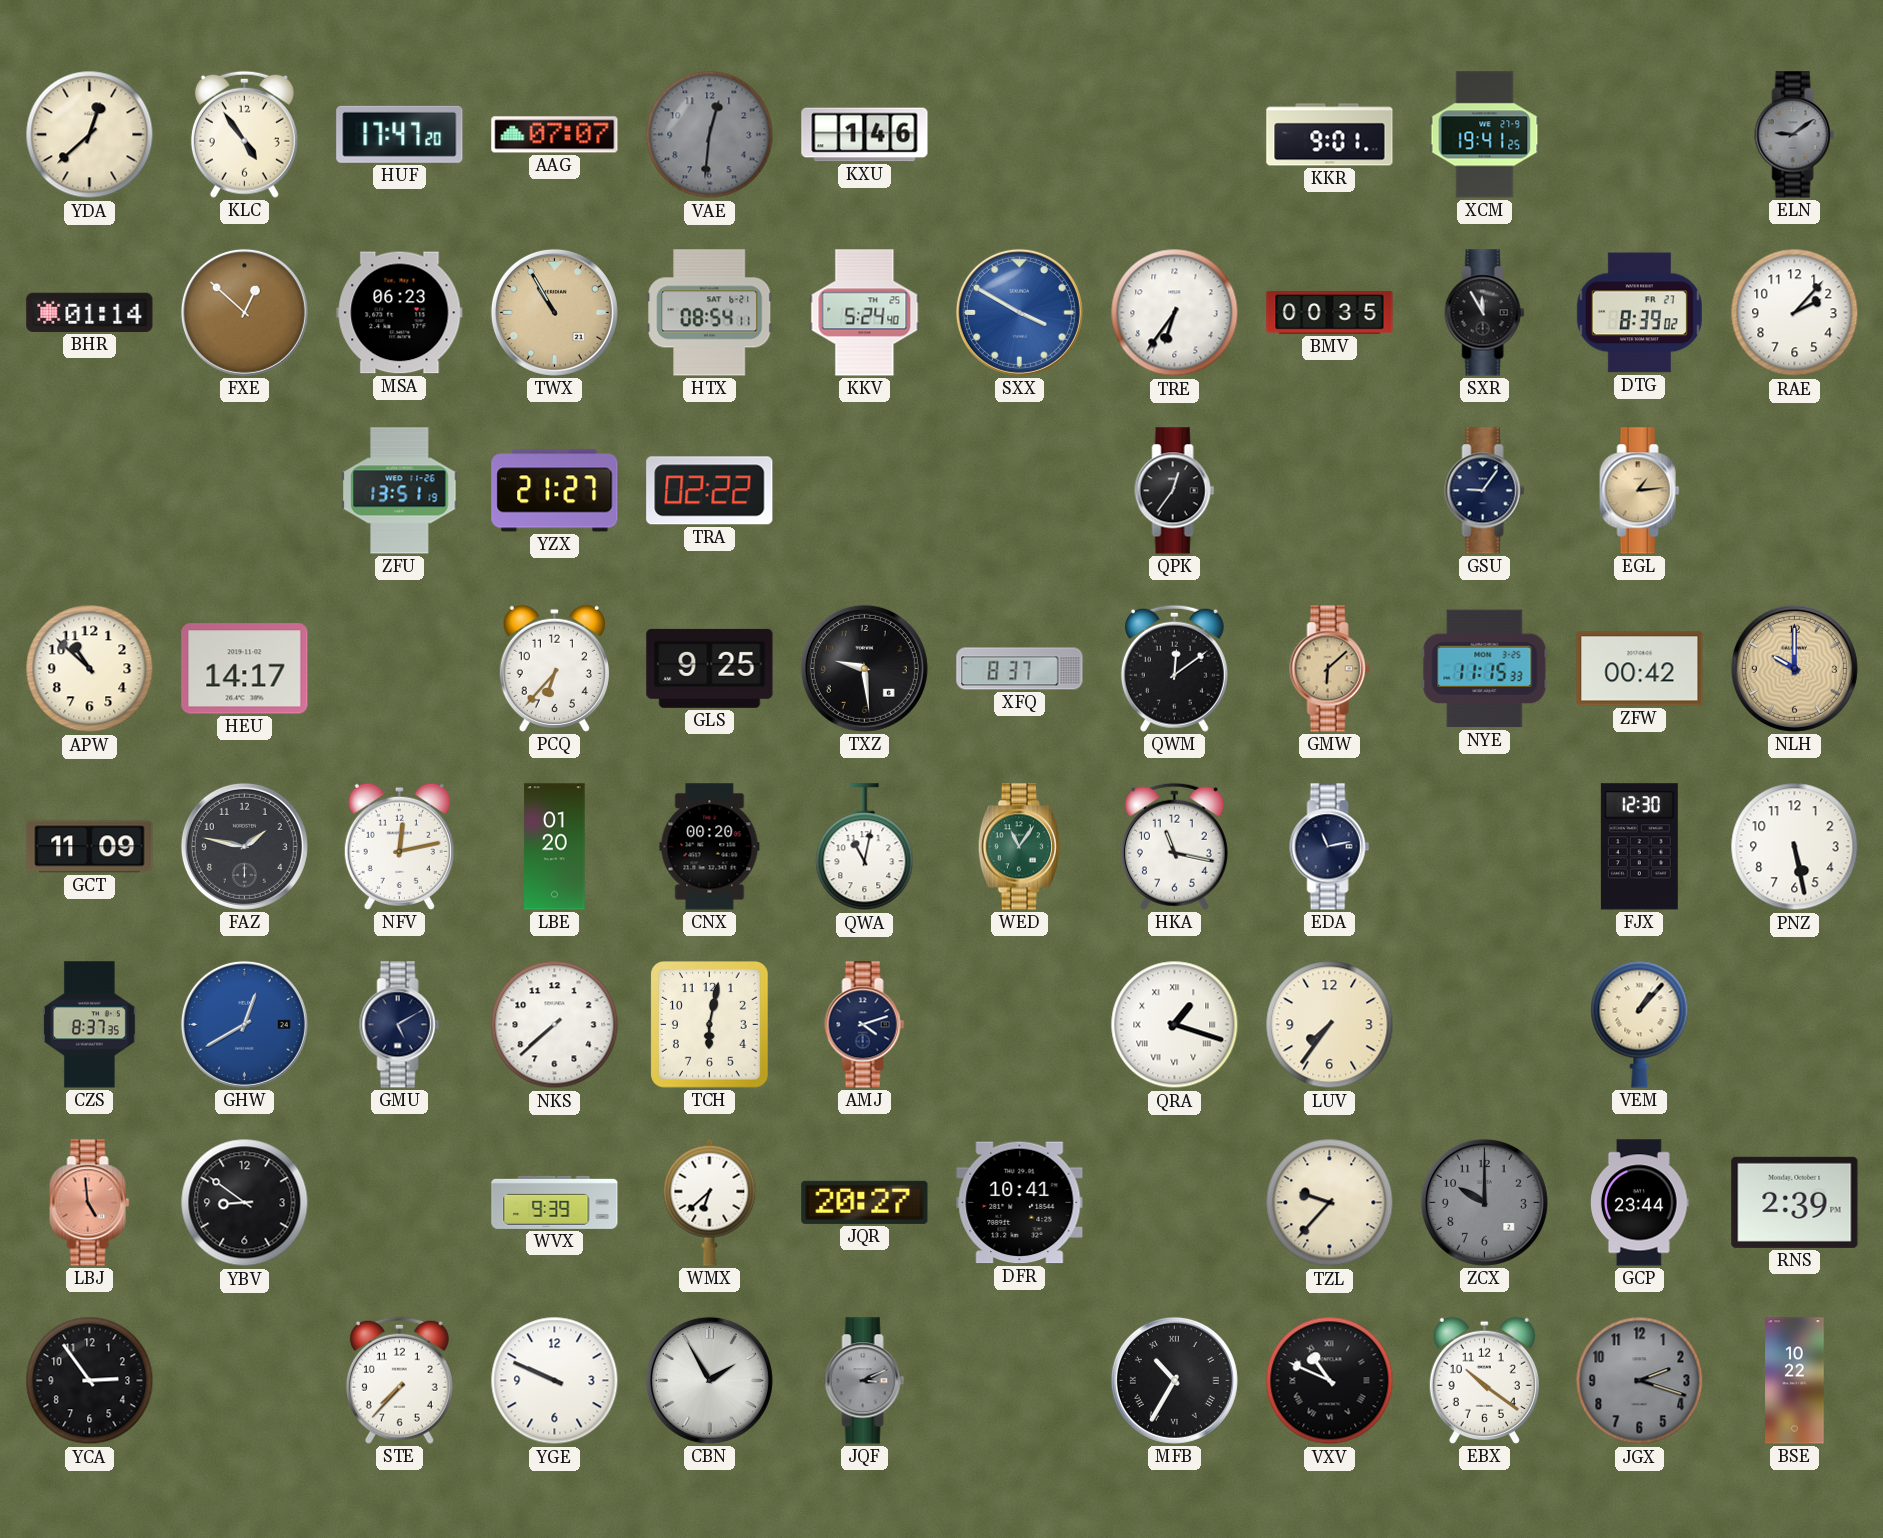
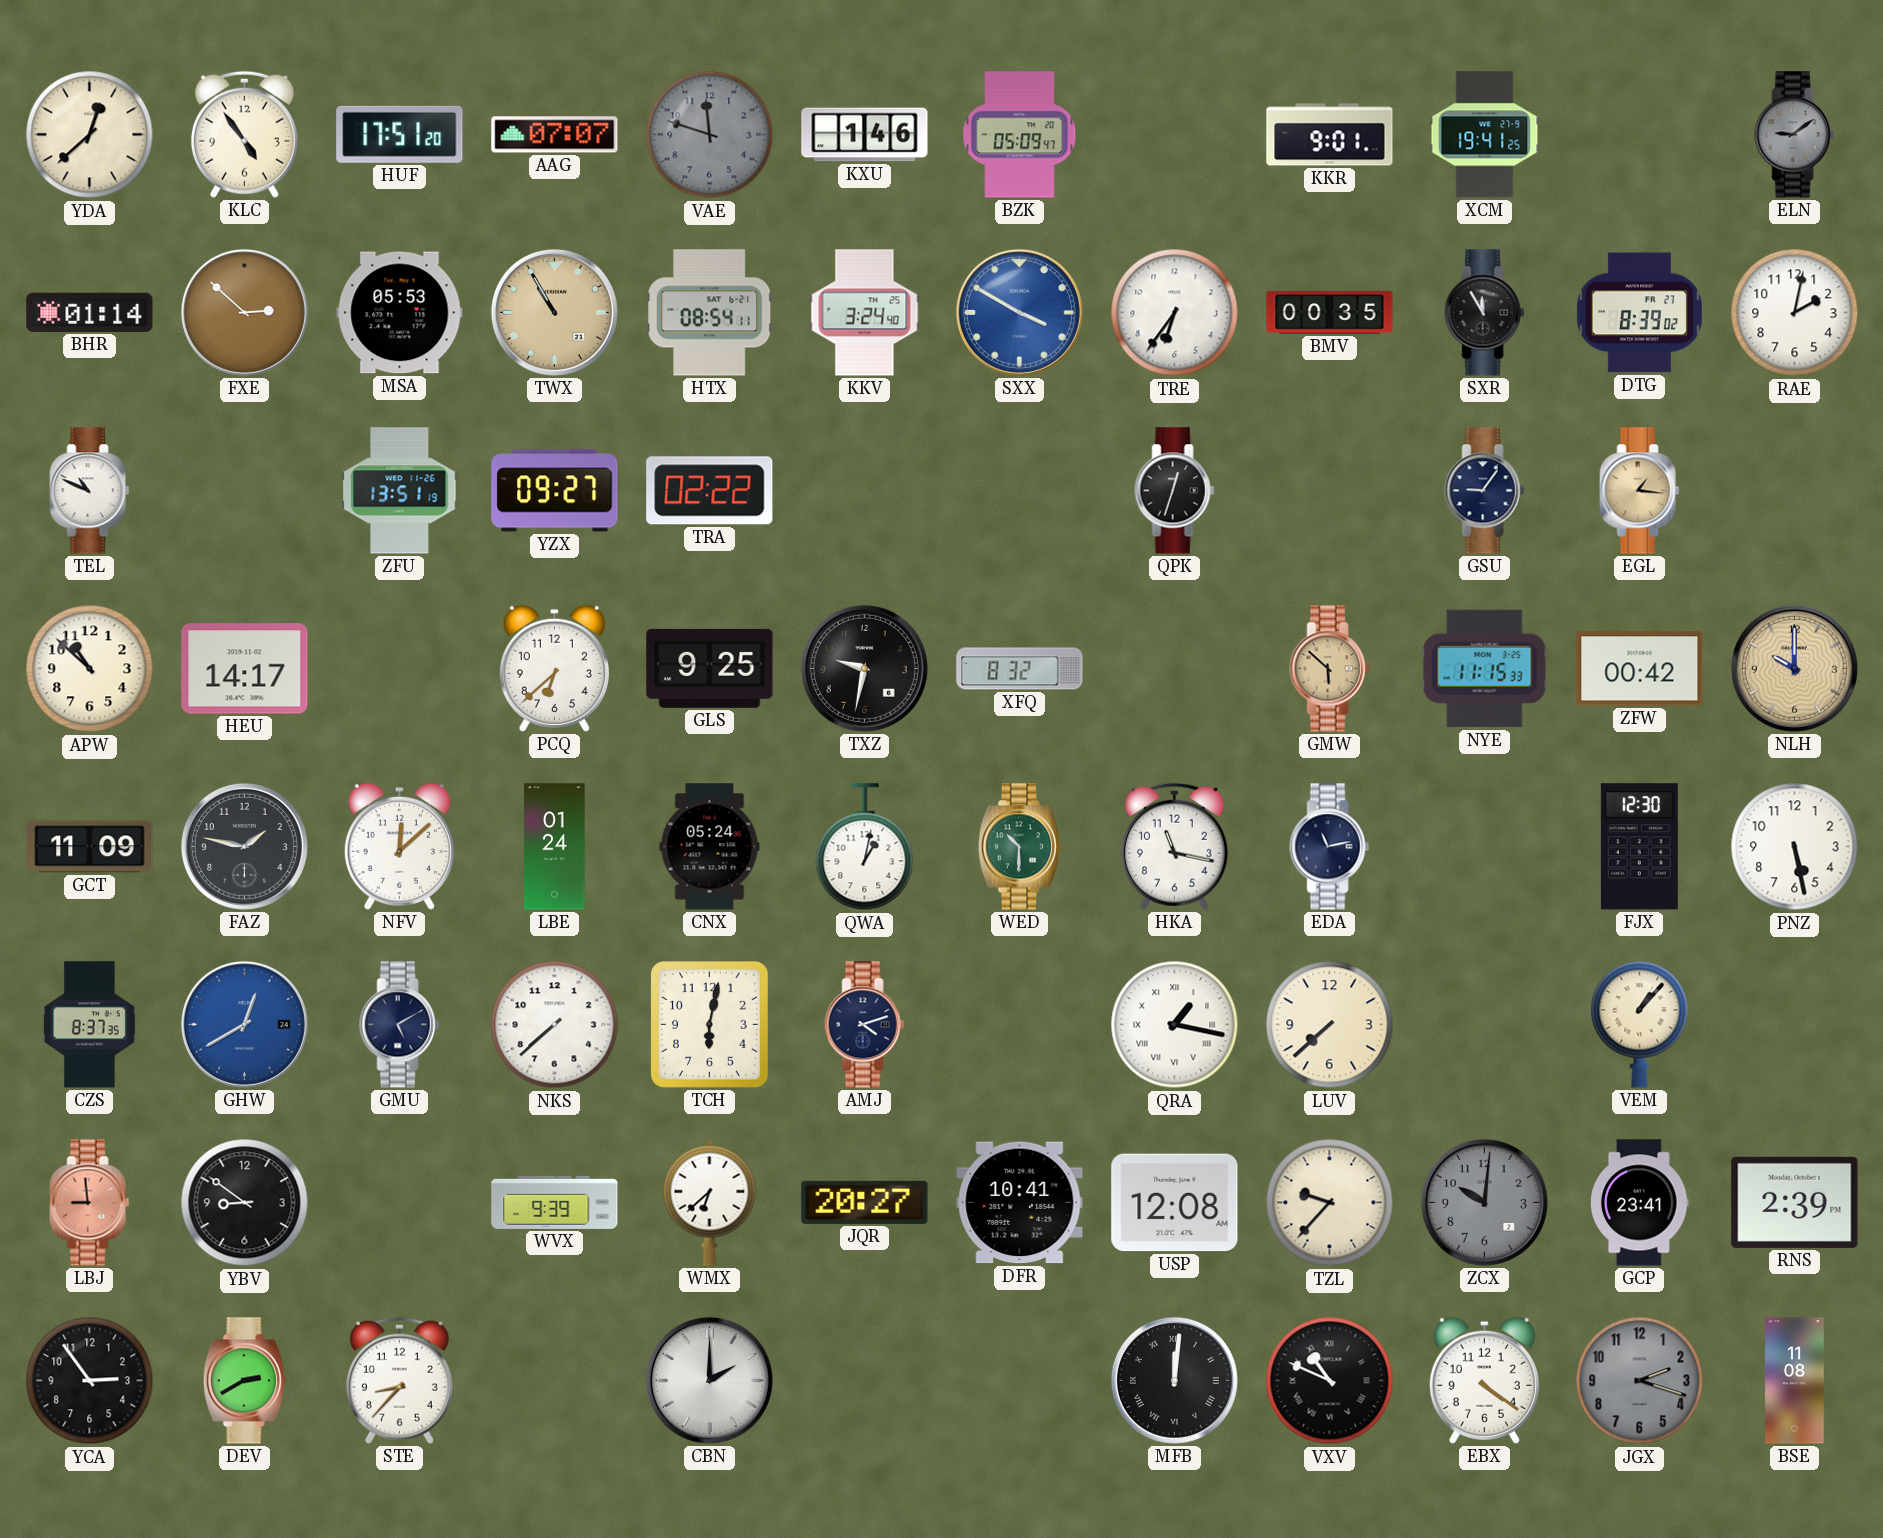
HUF: 17:47 -> 17:51 (400, 134)
VAE: 12:31 -> 11:48 (710, 135)
BZK: none -> 05:09 (1020, 135)
FXE: 12:52 -> 2:52 (244, 312)
MSA: 06:23 -> 05:53 (400, 313)
KKV: 5:24 -> 3:24 (865, 313)
RAE: 2:07 -> 2:02 (1795, 313)
TEL: none -> 10:49 (90, 491)
YZX: 21:27 -> 09:27 (555, 491)
QPK: 12:36 -> 12:33 (1175, 491)
EGL: 1:14 -> 1:16 (1640, 491)
PCQ: 6:37 -> 6:38 (554, 668)
TXZ: 9:29 -> 9:32 (864, 668)
XFQ: 8:37 -> 8:32 (1020, 669)
QWM: 12:09 -> none (1174, 668)
GMW: 6:08 -> 5:52 (1330, 669)
NFV: 12:13 -> 12:08 (399, 846)
LBE: 01:20 -> 01:24 (555, 847)
CNX: 00:20 -> 05:24 (710, 847)
QWA: 11:02 -> 1:02 (865, 847)
WED: 11:06 -> 10:30 (1019, 847)
QRA: 1:18 -> 1:17 (1175, 1025)
LUV: 7:36 -> 7:38 (1330, 1025)
LBJ: 4:59 -> 8:59 (90, 1203)
USP: none -> 12:08 (1175, 1203)
ZCX: 10:00 -> 10:01 (1484, 1202)
GCP: 23:44 -> 23:41 (1640, 1203)
DEV: none -> 2:40 (244, 1381)
STE: 7:37 -> 8:37 (399, 1380)
YGE: 9:49 -> none (555, 1381)
CBN: 1:55 -> 2:00 (709, 1380)
JQF: 3:11 -> none (865, 1381)
MFB: 10:35 -> 12:01 (1174, 1380)
EBX: 10:21 -> 4:21 (1484, 1380)
BSE: 10:22 -> 11:08 (1795, 1381)
